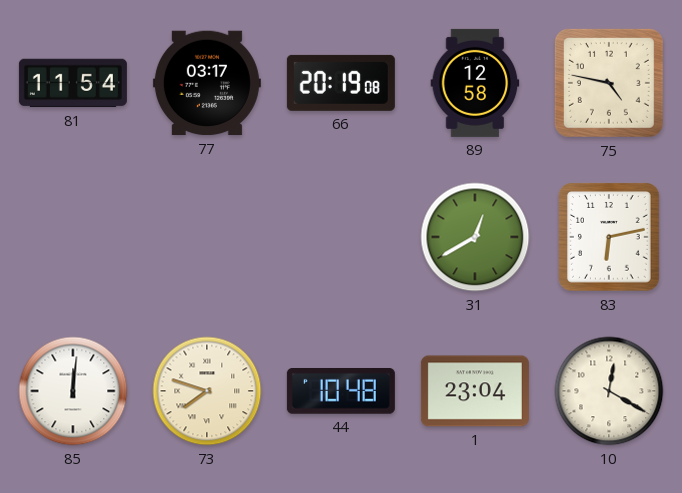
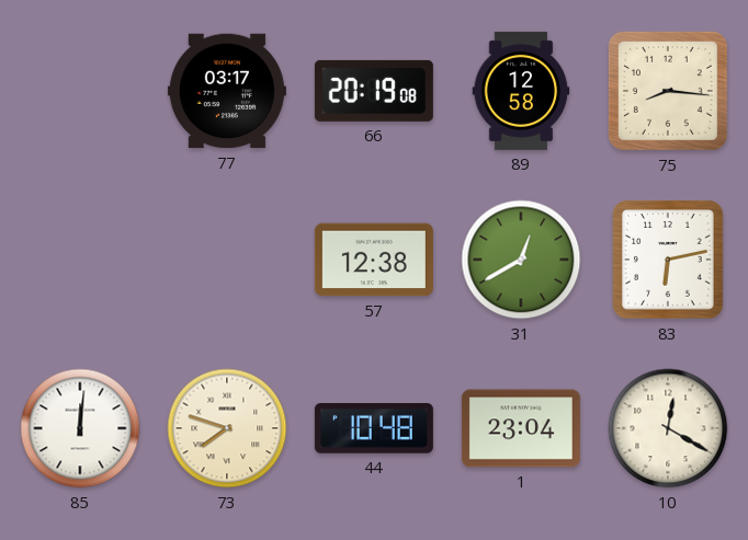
81: 11:54 -> none (73, 83)
75: 4:47 -> 8:16 (668, 91)
57: none -> 12:38 (374, 260)
